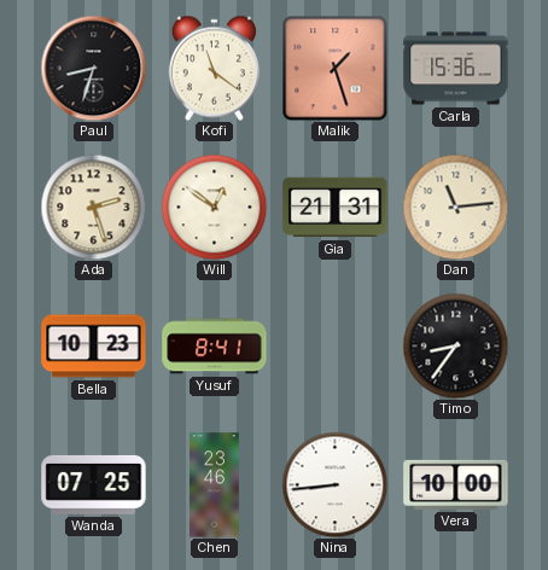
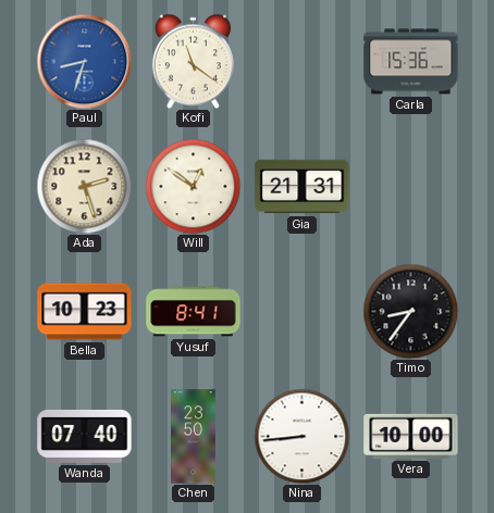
Paul dial: black -> blue (84, 61)
Malik: 1:27 -> none (334, 68)
Dan: 11:14 -> none (455, 207)
Wanda: 07:25 -> 07:40 (85, 436)
Chen: 23:46 -> 23:50 (194, 437)
